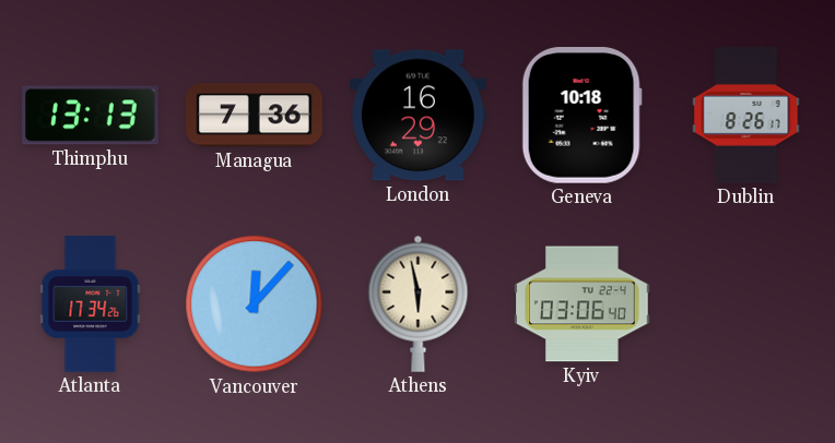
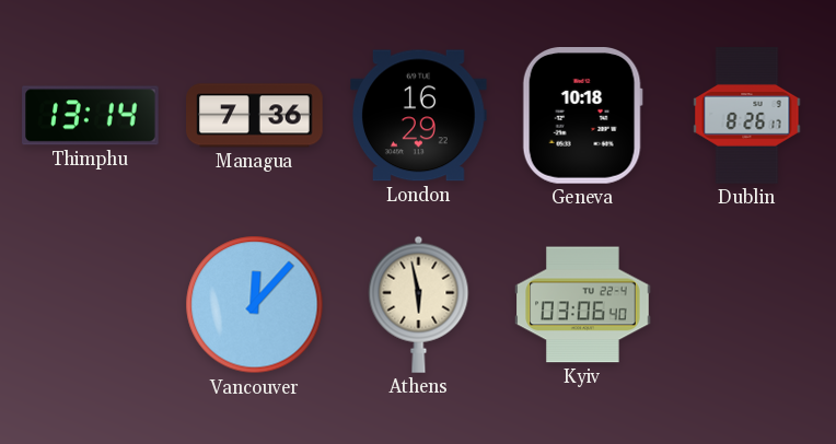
Thimphu: 13:13 -> 13:14 (91, 116)
Atlanta: 17:34 -> none (91, 304)
